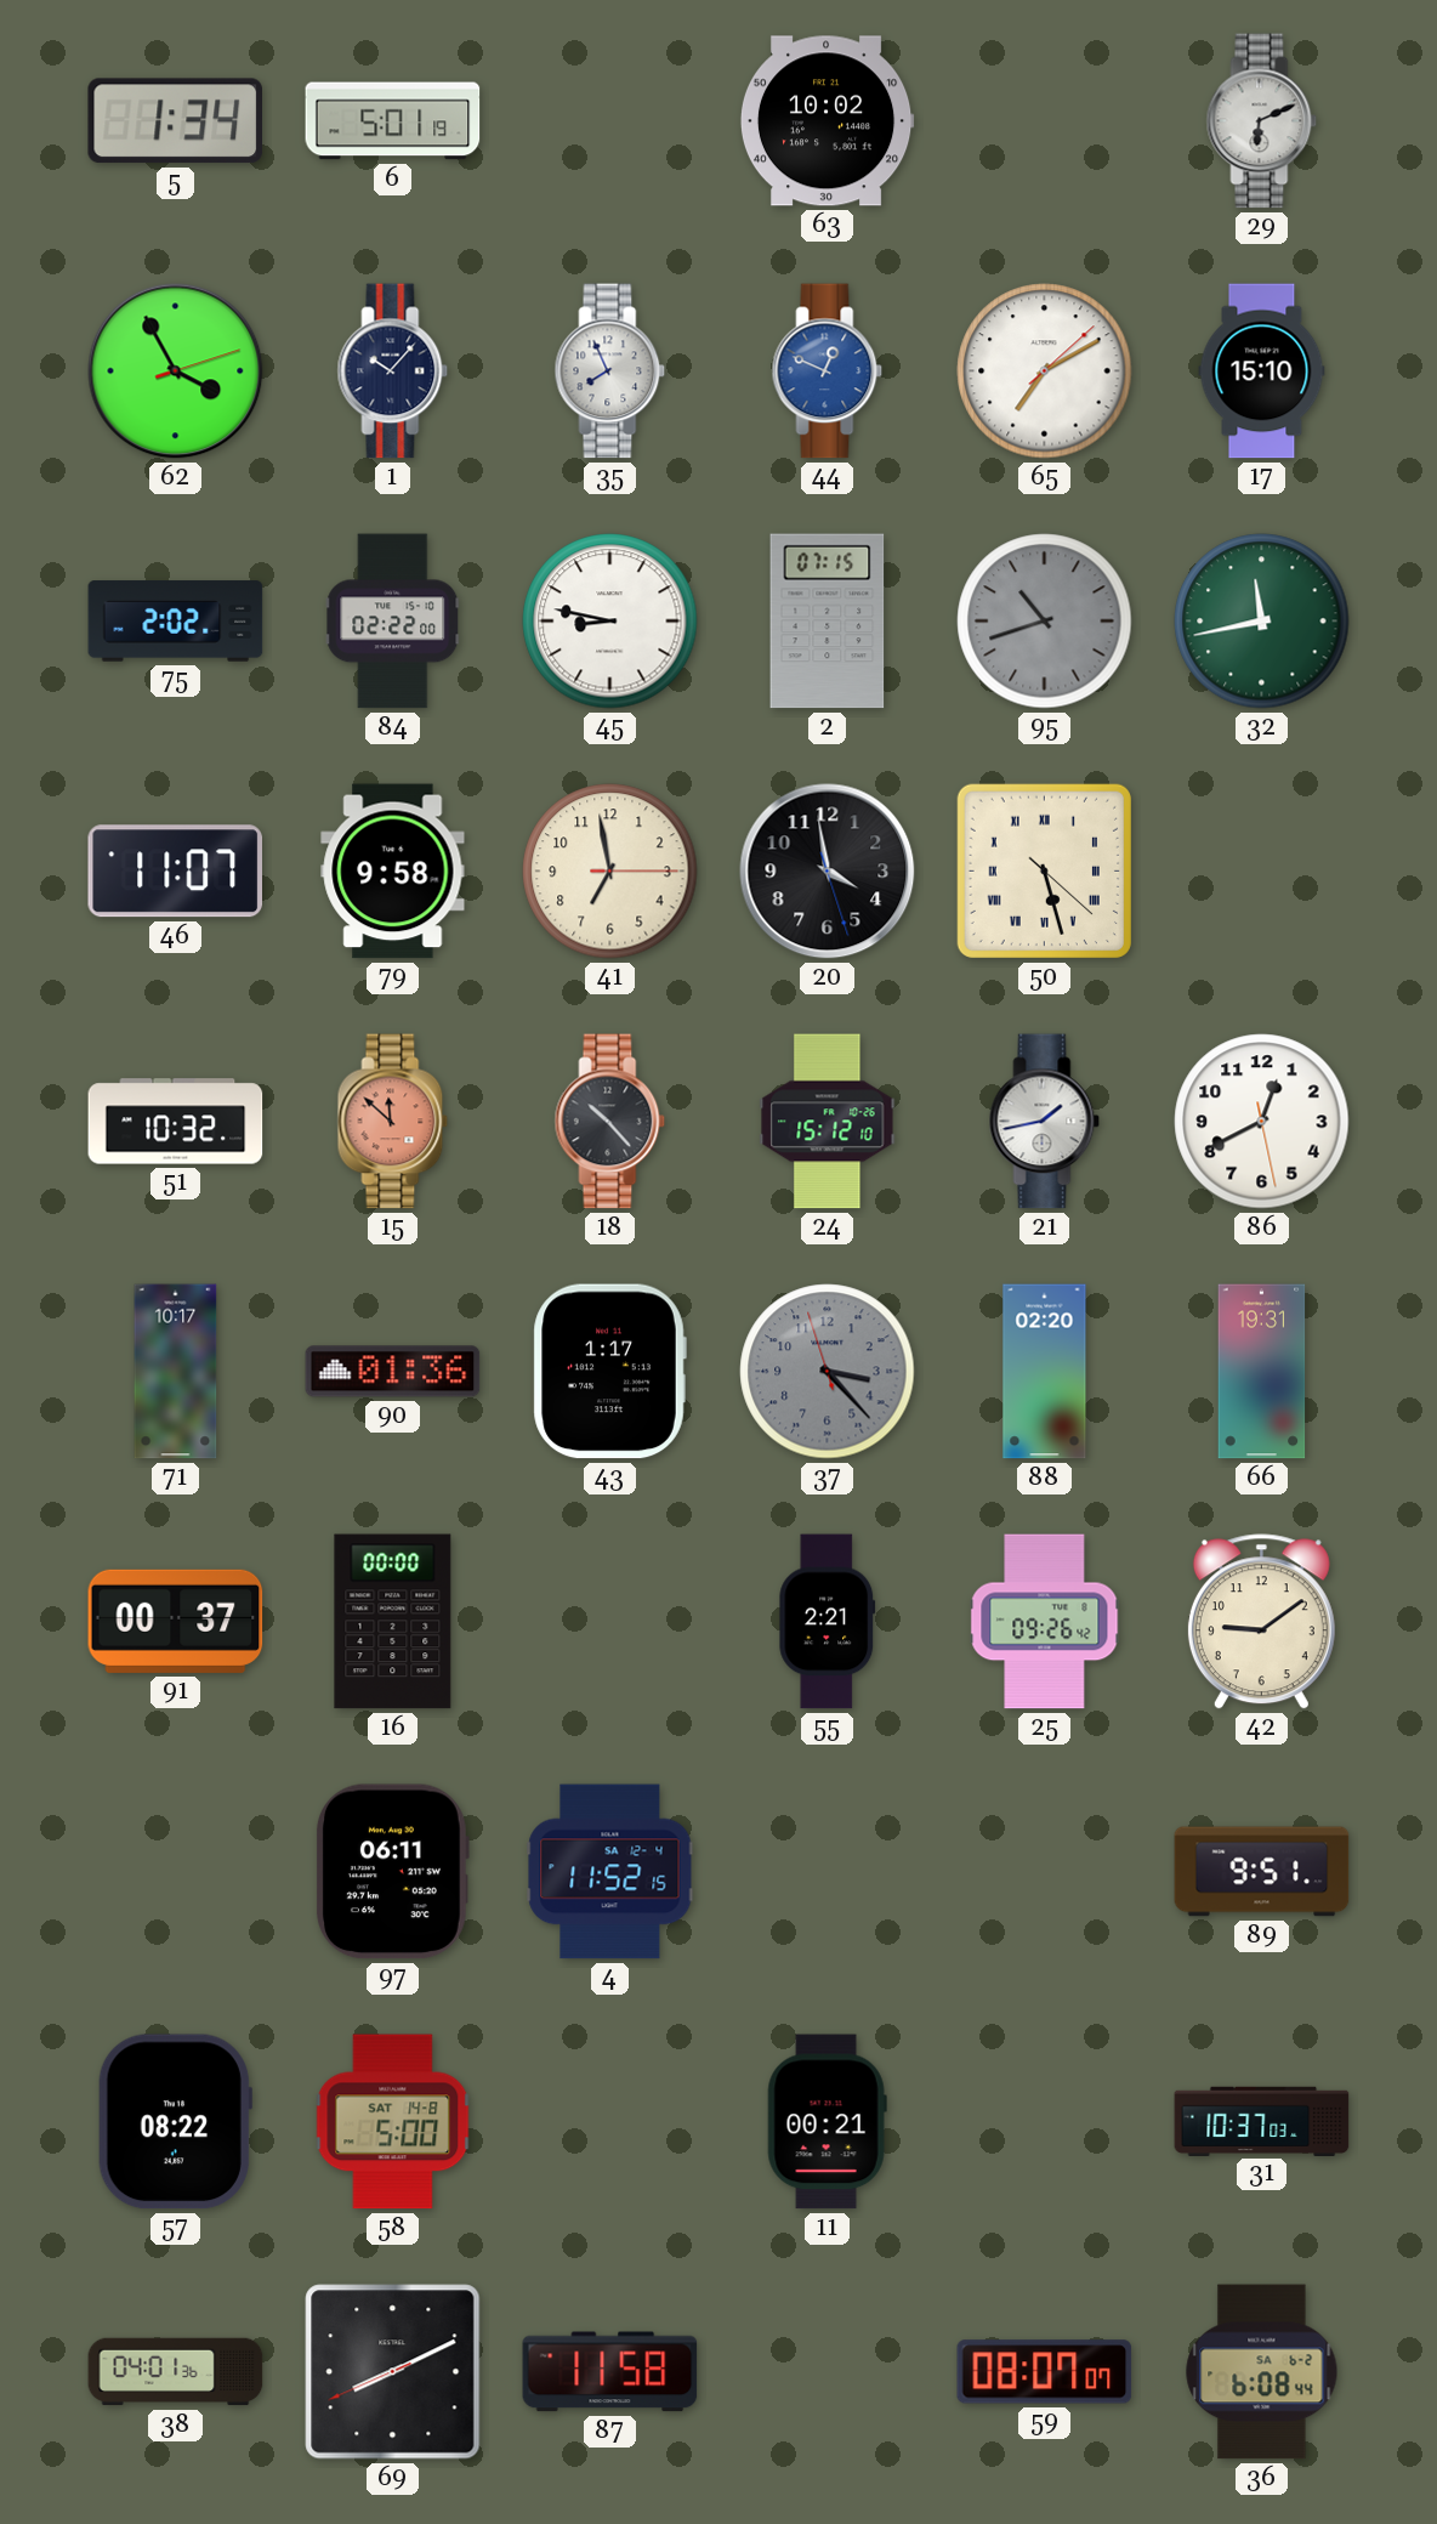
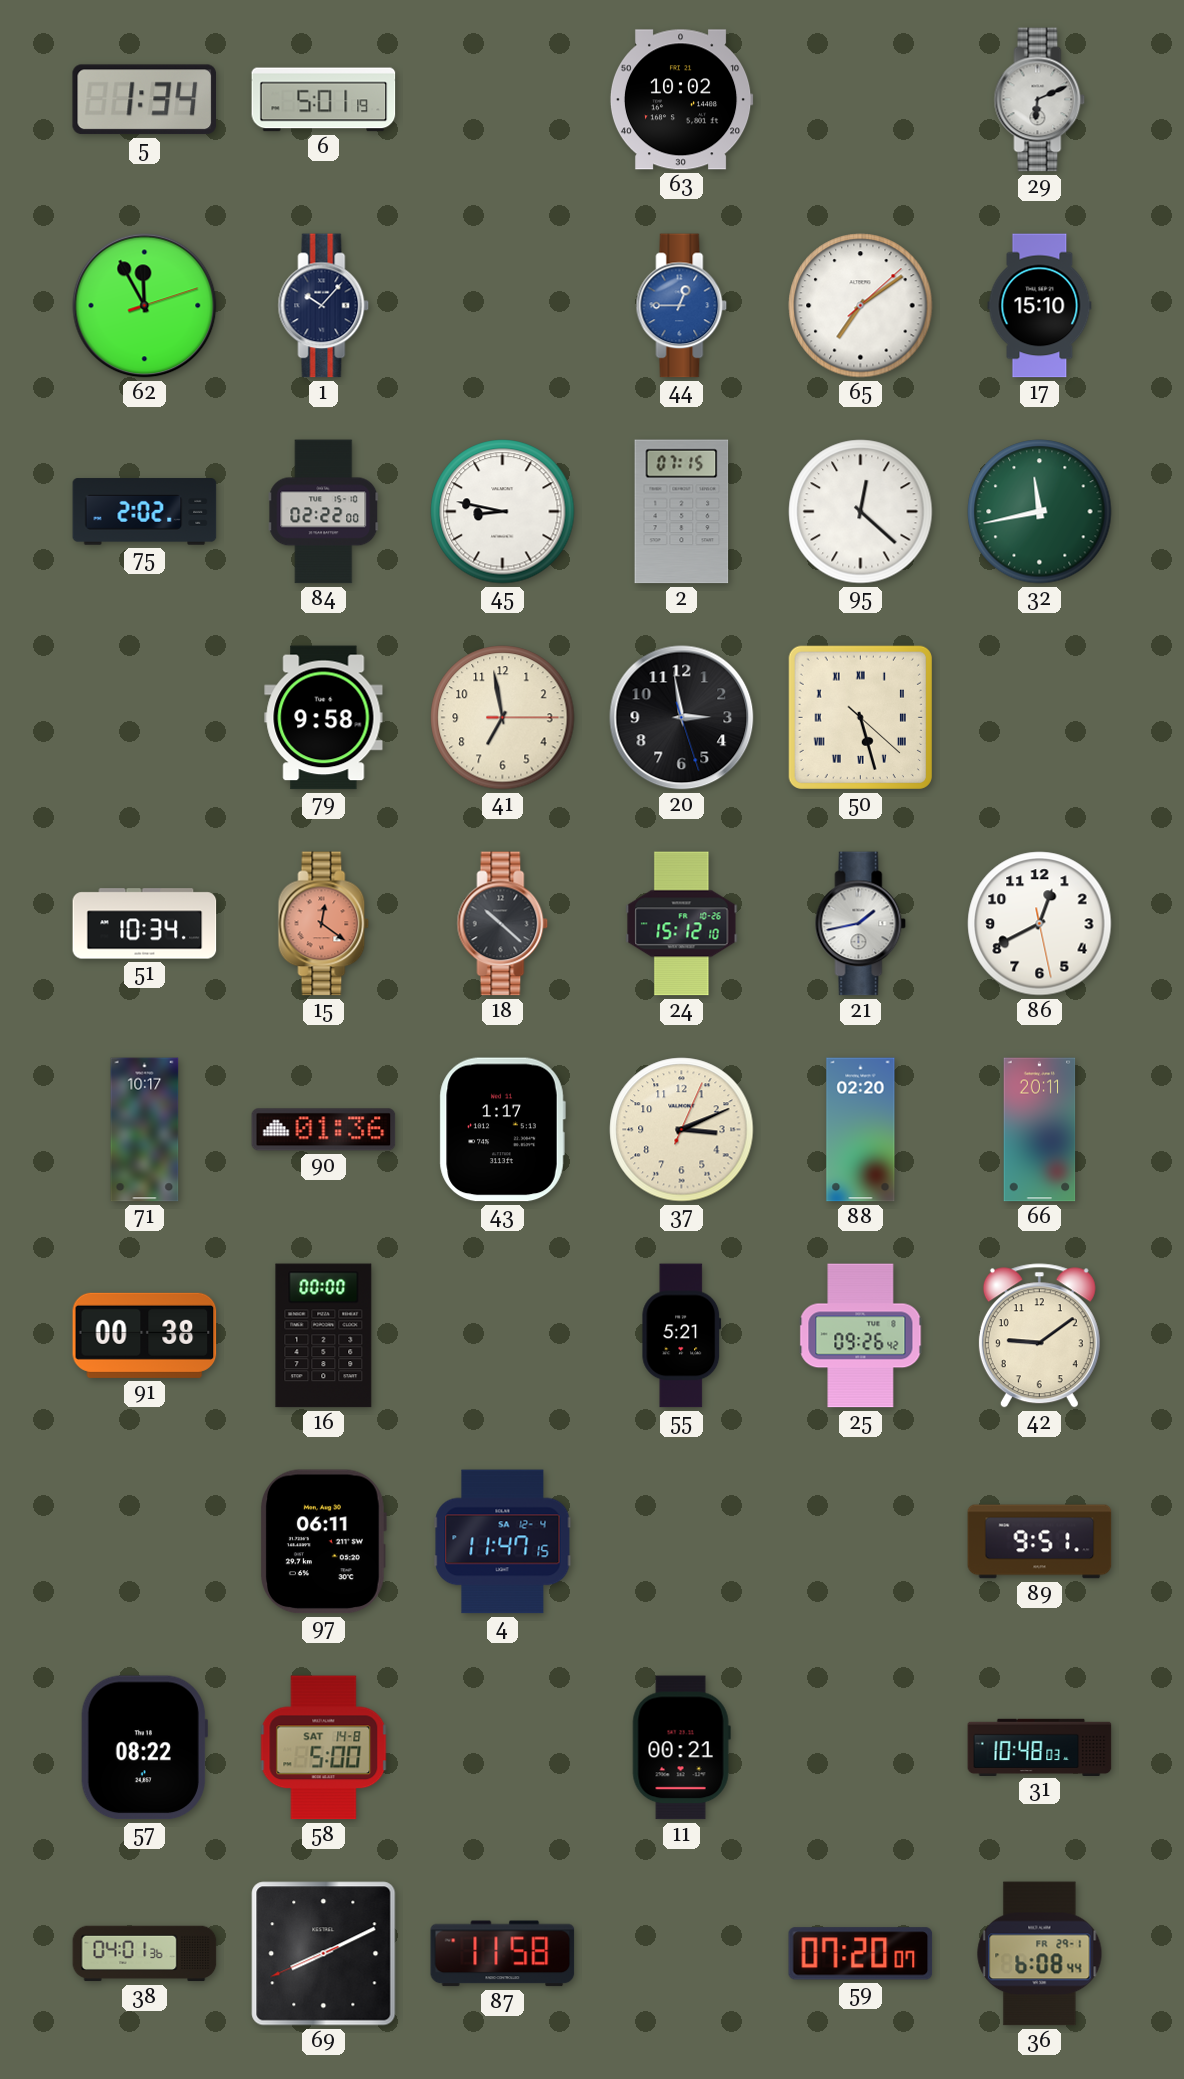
62: 3:55 -> 11:55 (145, 306)
35: 7:56 -> none (610, 371)
44: 12:49 -> 12:45 (682, 306)
65: 7:10 -> 7:09 (861, 306)
95: 10:42 -> 12:22 (861, 512)
95 dial: grey -> white (861, 512)
46: 11:07 -> none (175, 872)
20: 3:58 -> 2:58 (682, 718)
51: 10:32 -> 10:34 (145, 924)
15: 11:52 -> 12:21 (324, 924)
18: 10:23 -> 10:22 (503, 924)
37: 3:22 -> 3:11 (682, 1130)
37 dial: grey -> cream (682, 1130)
66: 19:31 -> 20:11 (1040, 1130)
91: 00:37 -> 00:38 (145, 1335)
55: 2:21 -> 5:21 (682, 1336)
4: 11:52 -> 11:47 (503, 1542)
31: 10:37 -> 10:48 (1040, 1747)
59: 08:07 -> 07:20 (861, 1954)
36 date: SA 6-2 -> FR 29-1 (1040, 1954)
